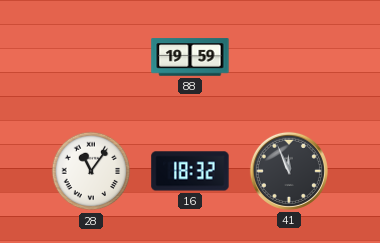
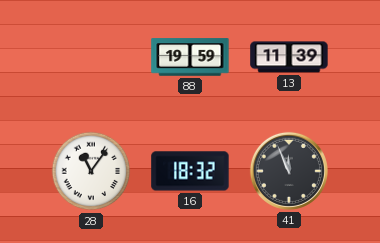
13: none -> 11:39 (289, 57)
